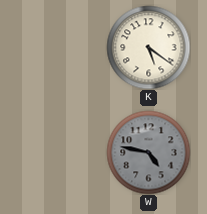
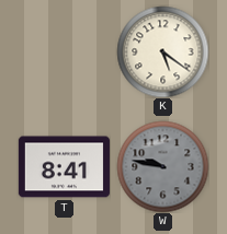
T: none -> 8:41 (64, 167)
W: 4:47 -> 9:47 (162, 166)
